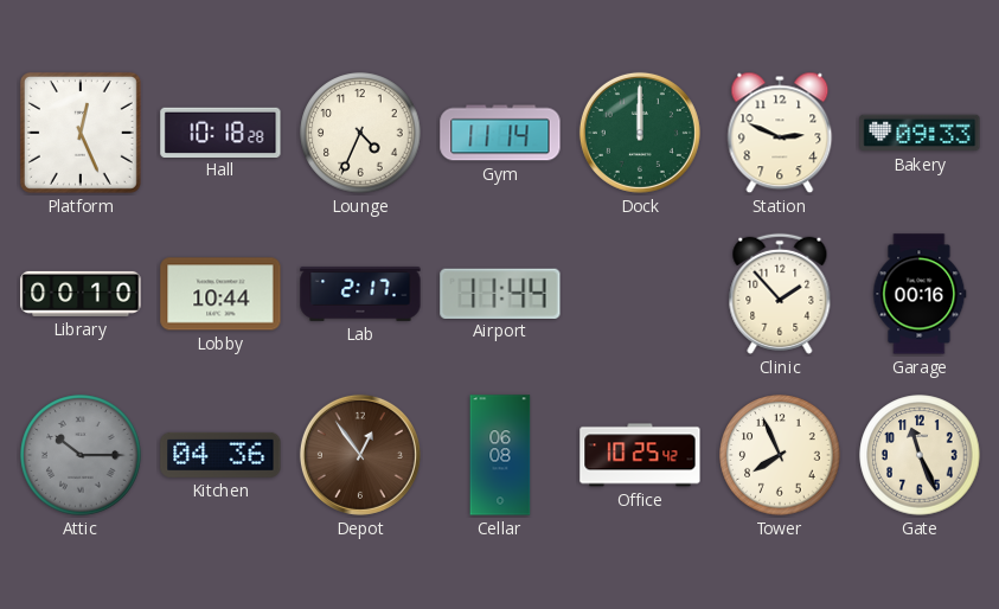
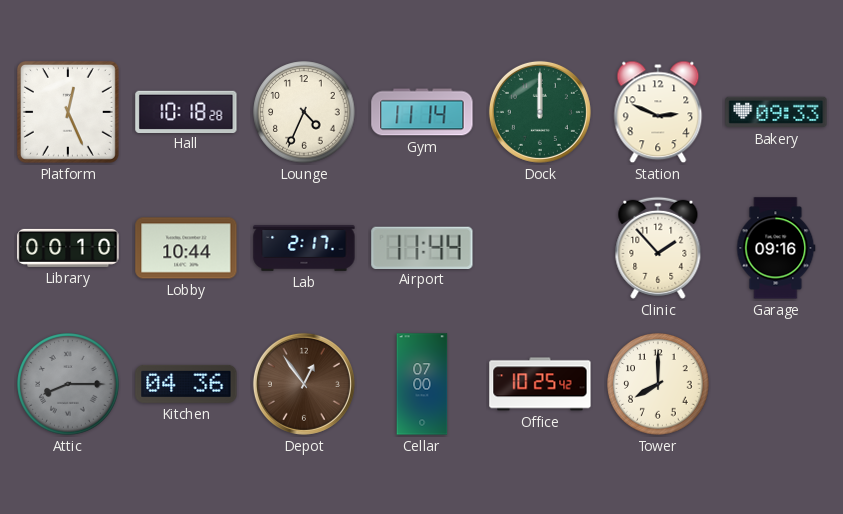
Garage: 00:16 -> 09:16 (776, 248)
Attic: 10:15 -> 8:15 (68, 384)
Cellar: 06:08 -> 07:00 (422, 384)
Tower: 7:56 -> 8:00 (658, 384)
Gate: 11:26 -> none (920, 455)
